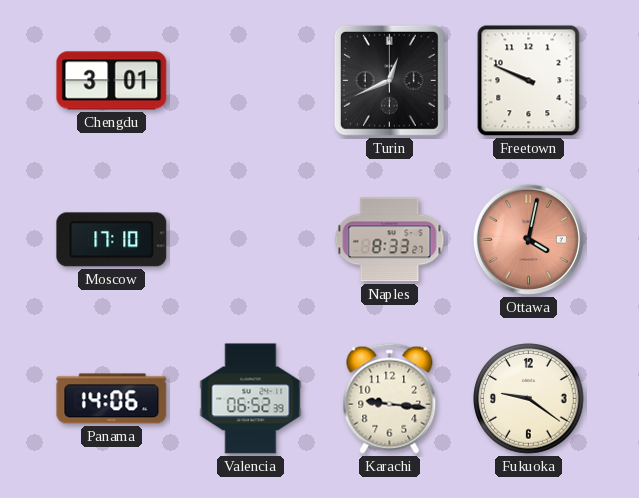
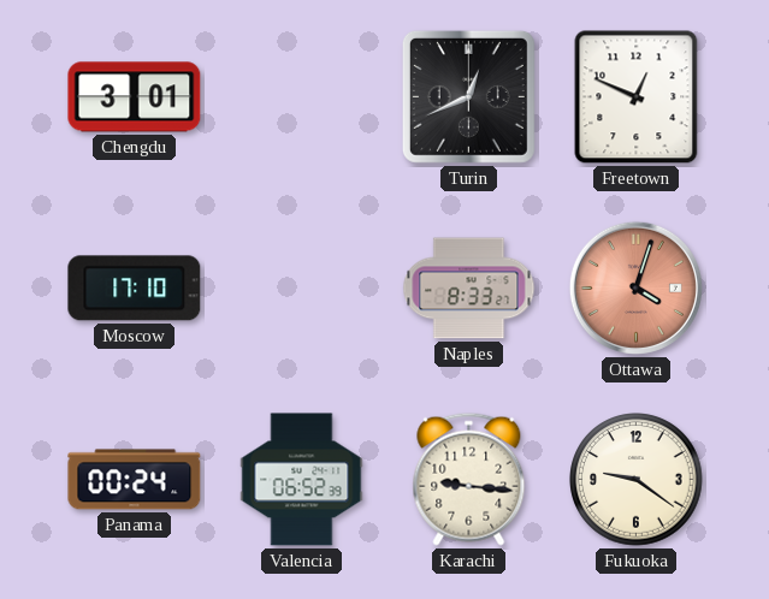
Freetown: 9:49 -> 12:49 (637, 97)
Ottawa: 4:02 -> 4:03 (635, 287)
Panama: 14:06 -> 00:24 (135, 480)
